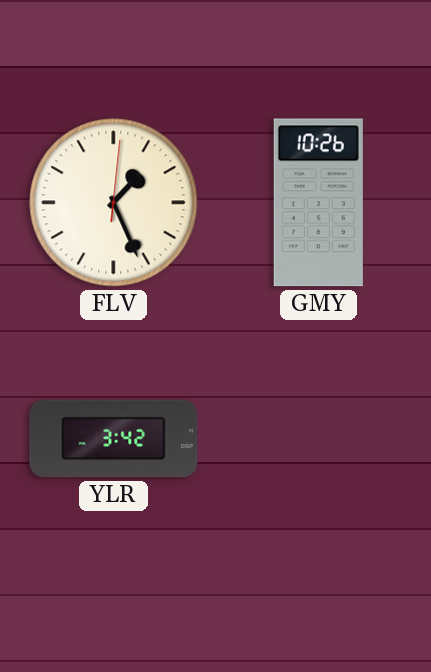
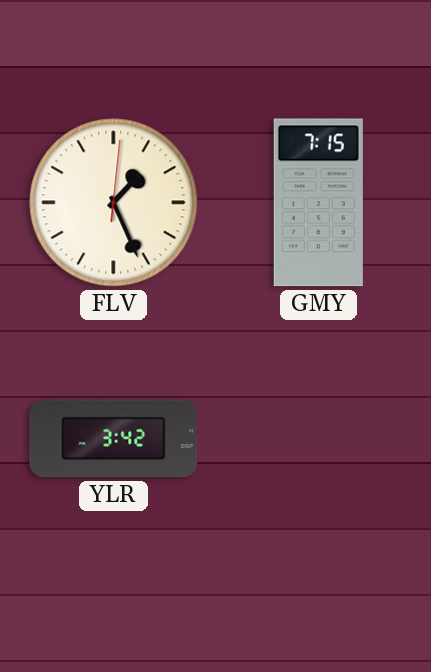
GMY: 10:26 -> 7:15 (318, 203)
